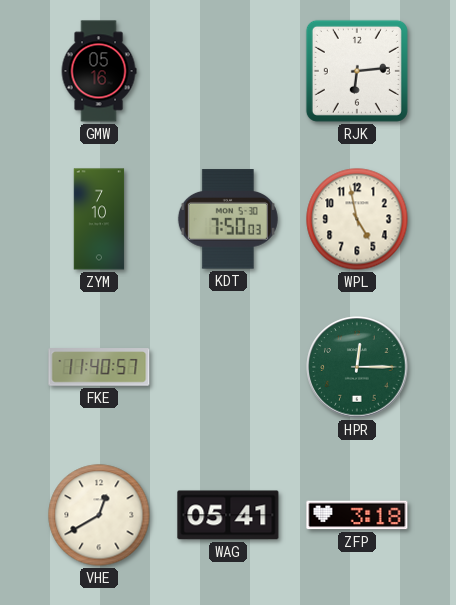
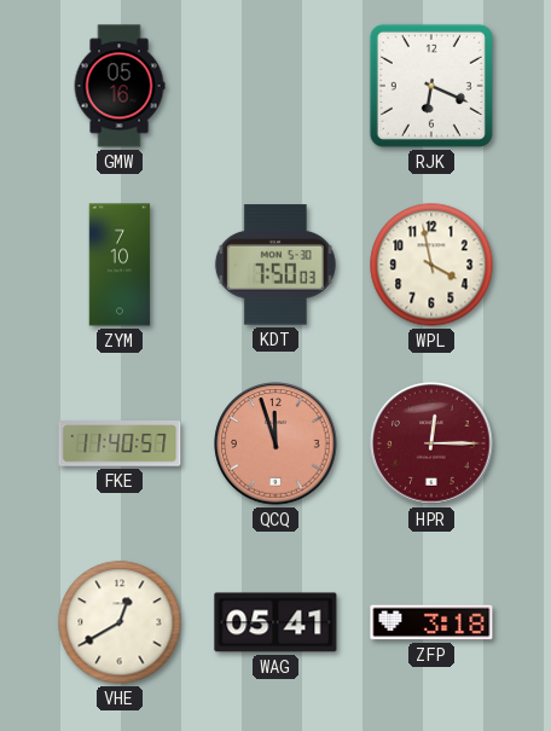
RJK: 6:14 -> 6:19 (431, 86)
WPL: 4:58 -> 3:58 (431, 265)
QCQ: none -> 11:57 (275, 443)
HPR dial: green -> burgundy (431, 443)
